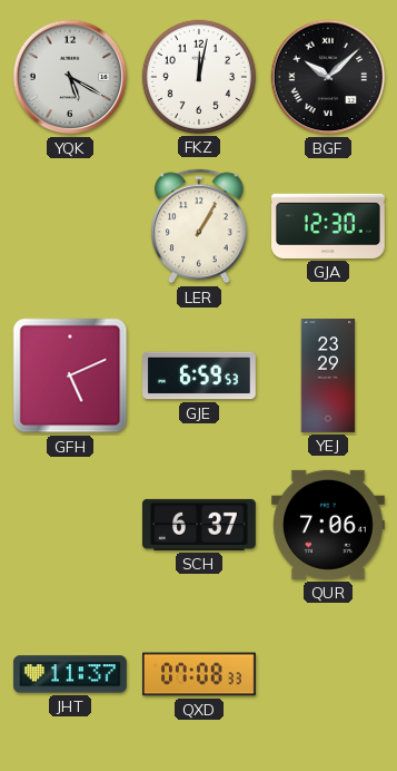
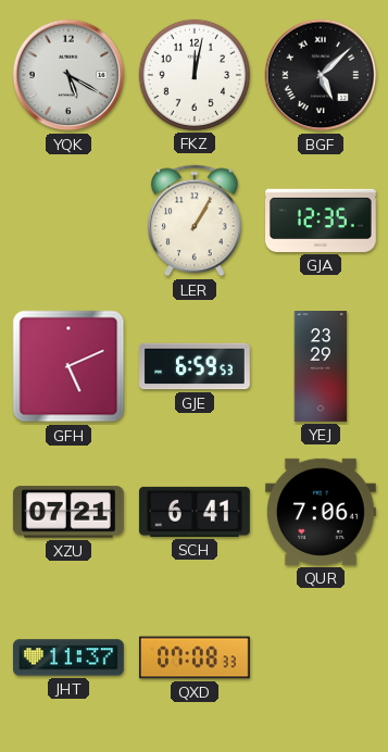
BGF: 10:08 -> 5:08 (321, 75)
GJA: 12:30 -> 12:35 (322, 221)
XZU: none -> 07:21 (68, 512)
SCH: 6:37 -> 6:41 (195, 512)
